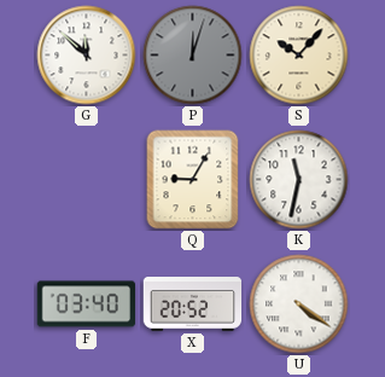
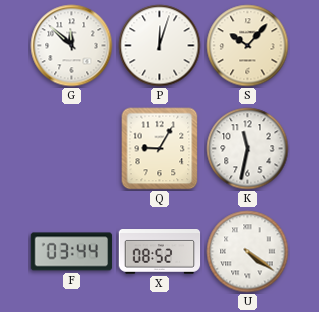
P dial: grey -> white (160, 46)
F: 03:40 -> 03:44 (72, 252)
X: 20:52 -> 08:52 (160, 252)
